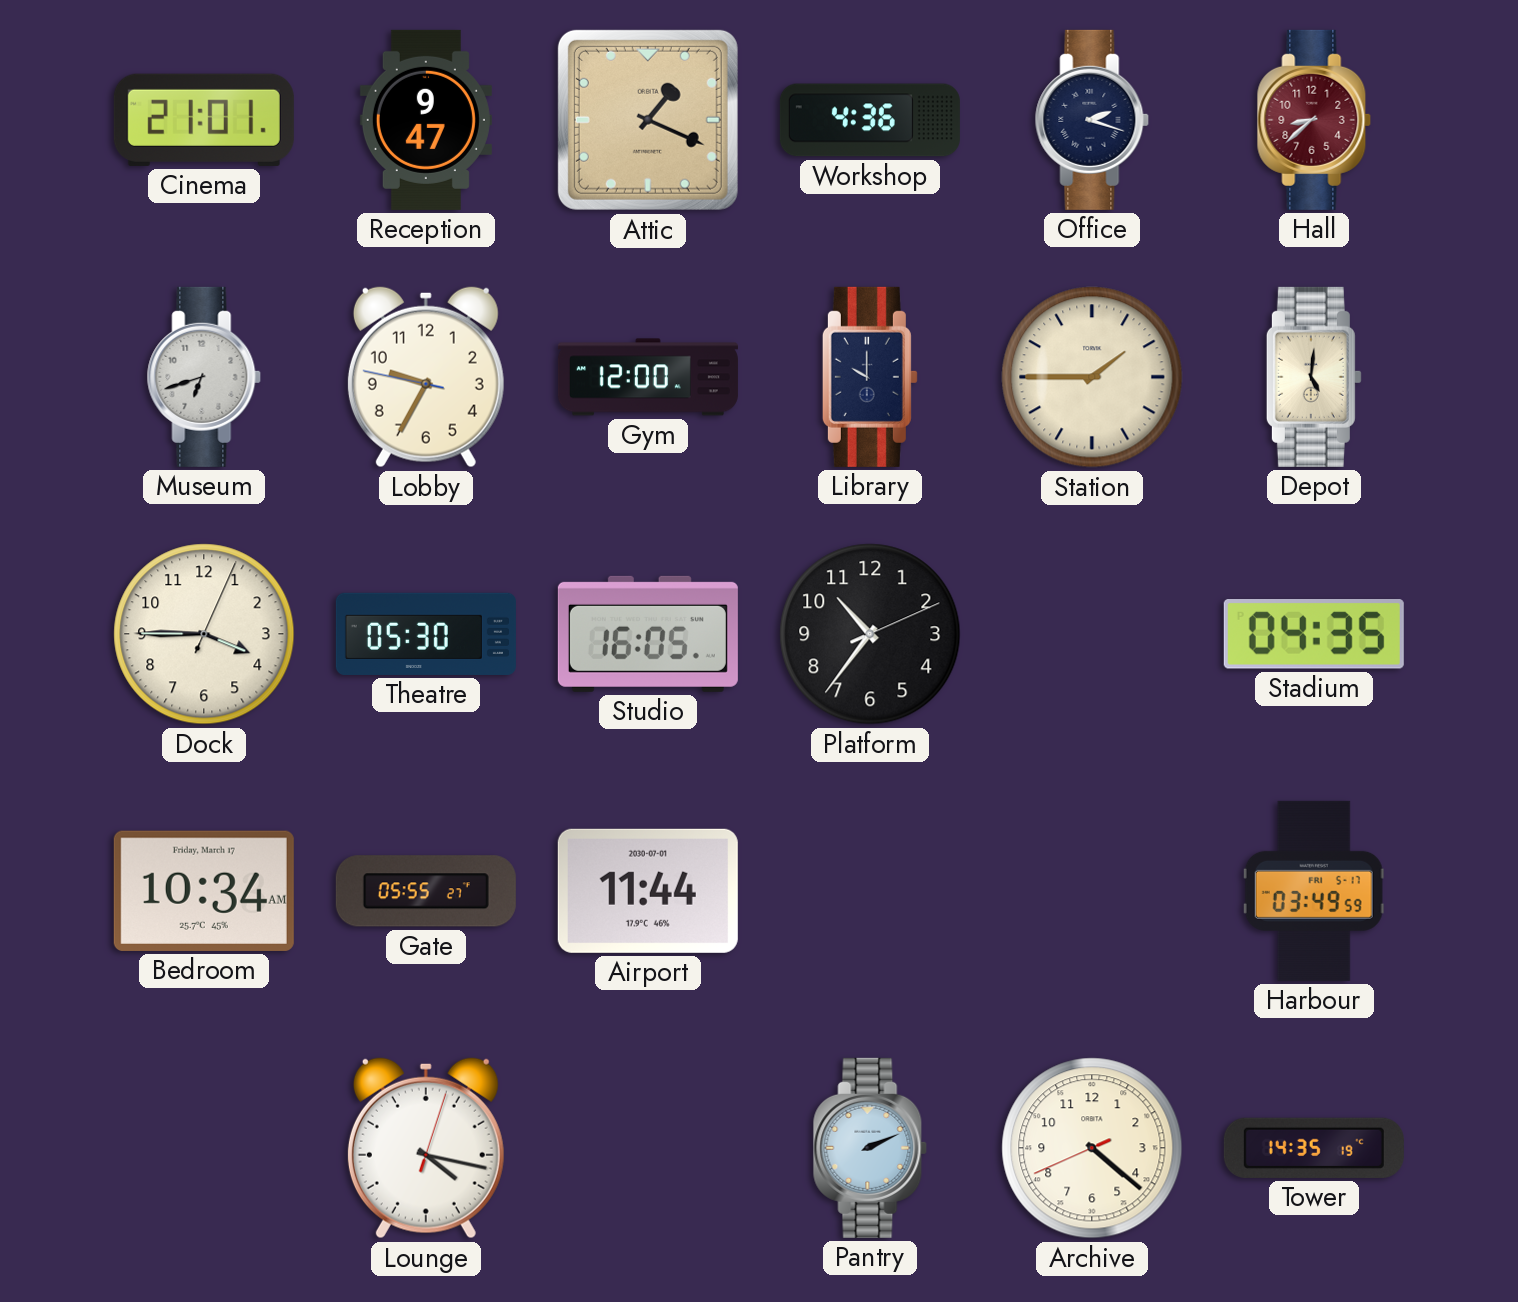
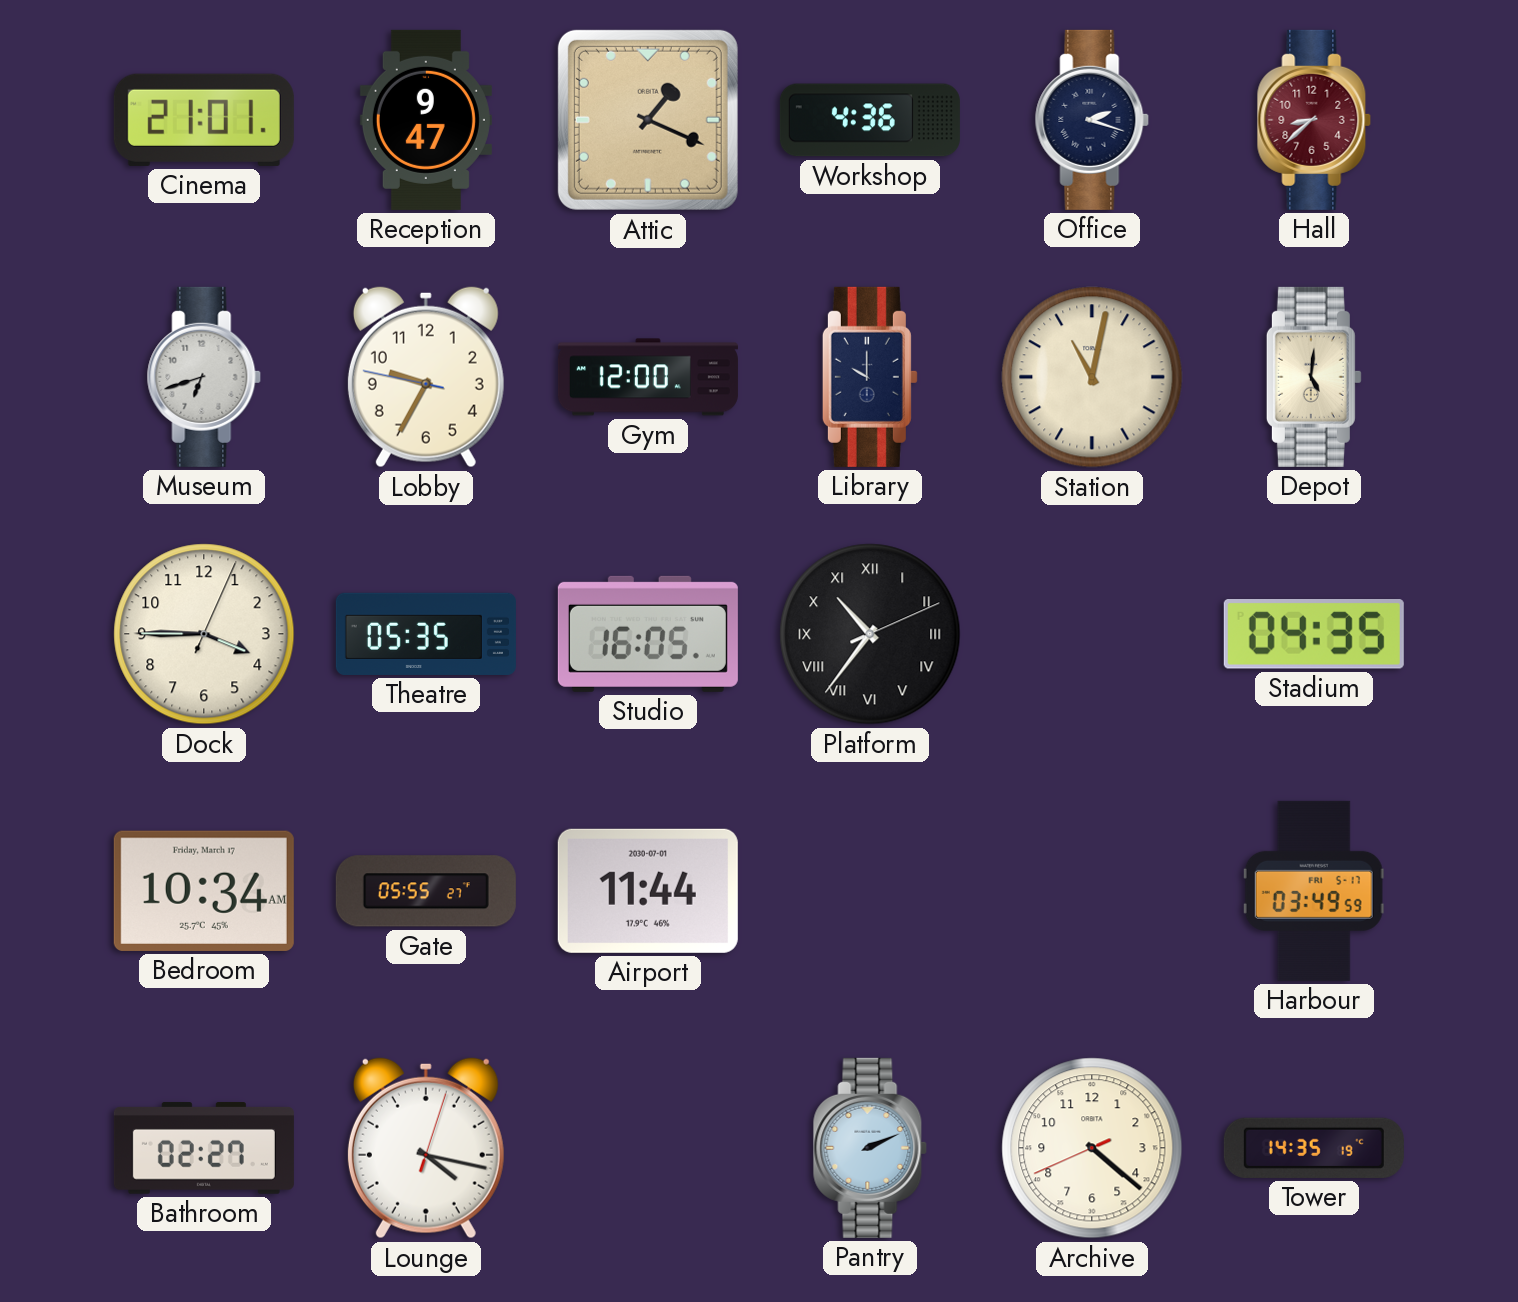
Station: 1:45 -> 11:02 (1092, 377)
Theatre: 05:30 -> 05:35 (426, 634)
Platform numerals: Arabic -> Roman (870, 634)
Bathroom: none -> 02:27 (204, 1148)
